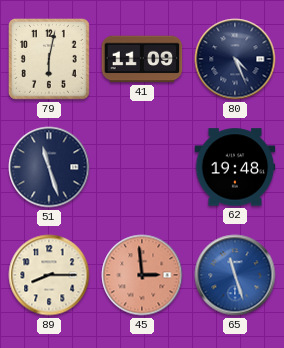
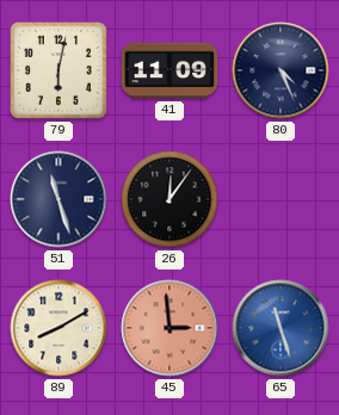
26: none -> 12:06 (169, 199)
62: 19:48 -> none (235, 167)
89: 8:15 -> 8:10 (58, 328)
